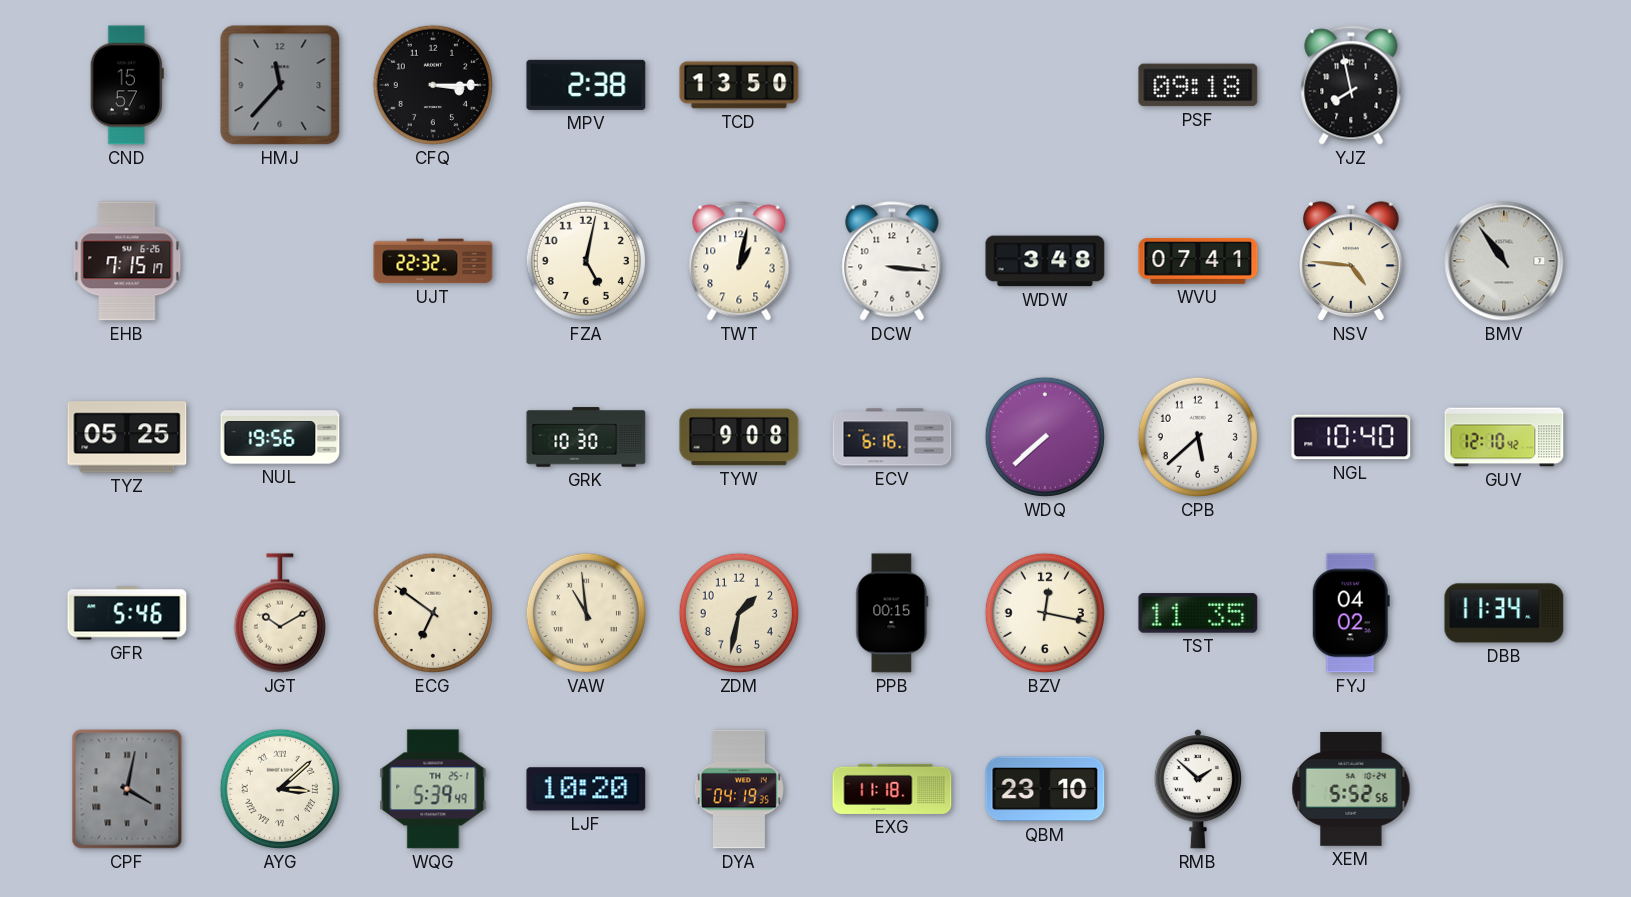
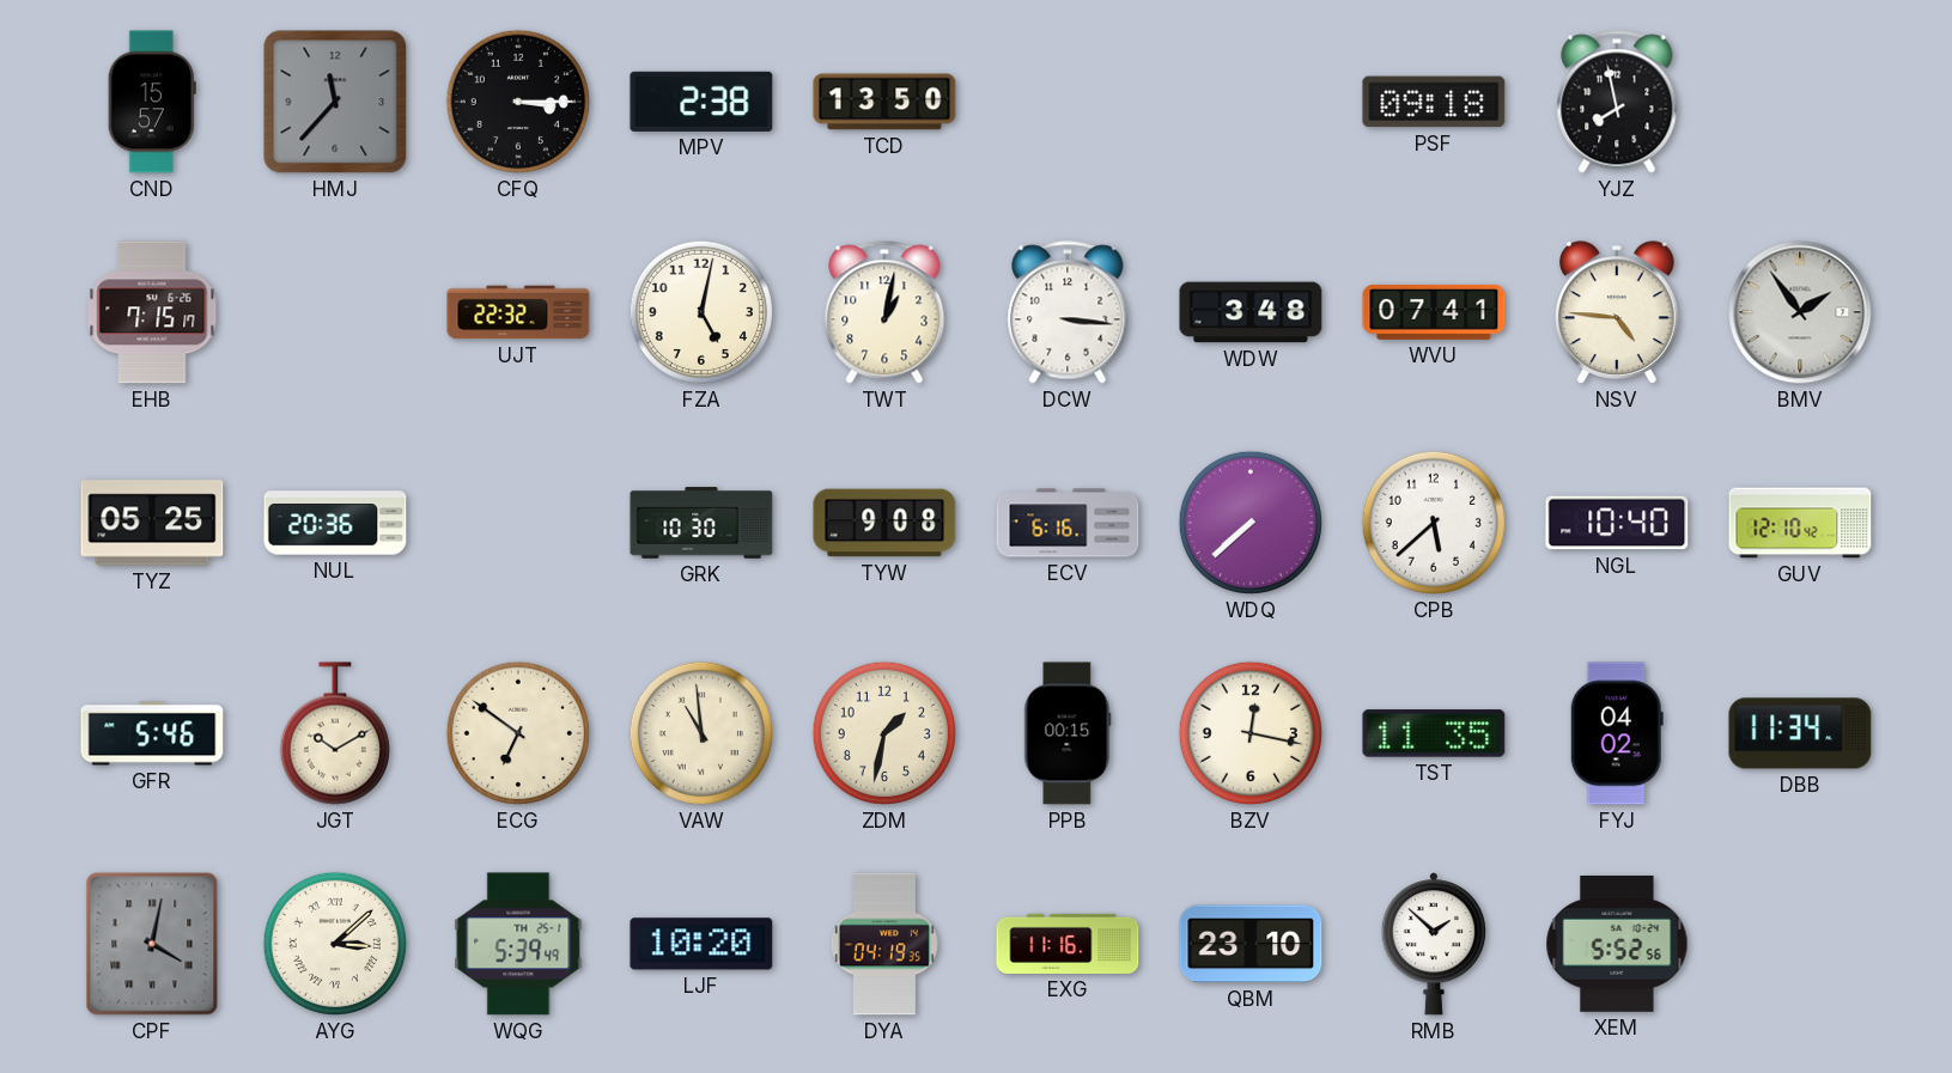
BMV: 10:54 -> 1:54 (1800, 312)
NUL: 19:56 -> 20:36 (335, 523)
EXG: 11:18 -> 11:16 (1068, 944)
